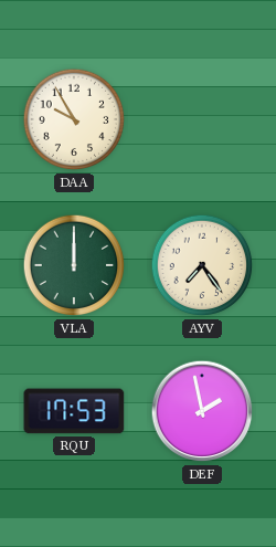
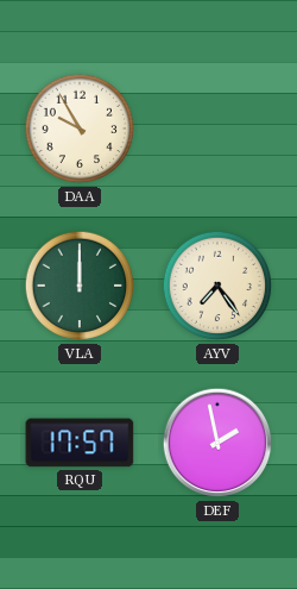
RQU: 17:53 -> 17:57 (80, 443)
